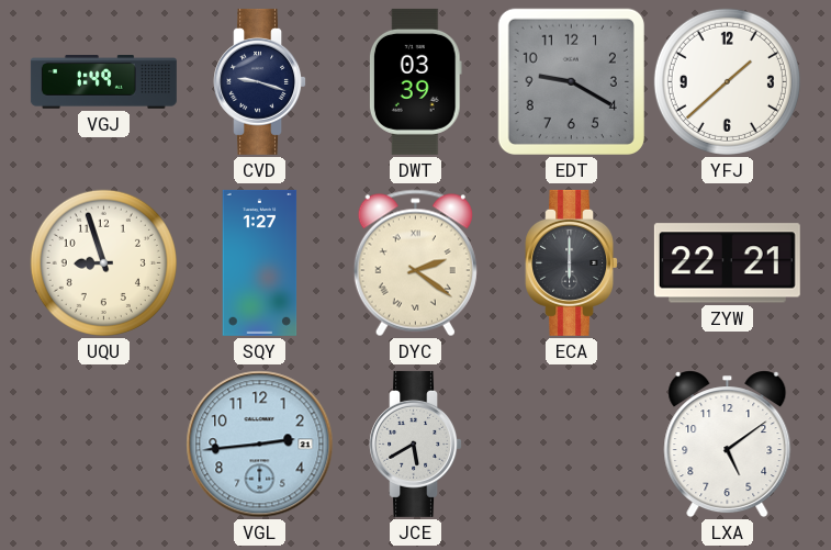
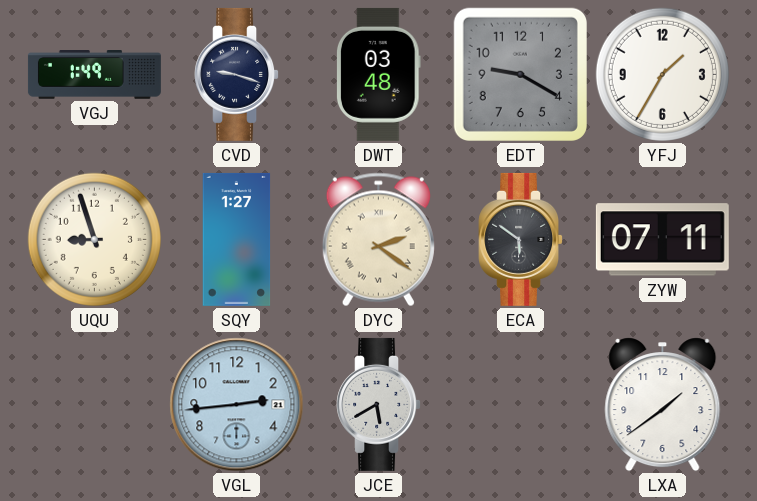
DWT: 03:39 -> 03:48 (378, 74)
YFJ: 1:38 -> 1:35 (662, 74)
ECA: 6:00 -> 5:51 (521, 239)
ZYW: 22:21 -> 07:11 (662, 240)
LXA: 5:09 -> 1:39 (663, 405)
